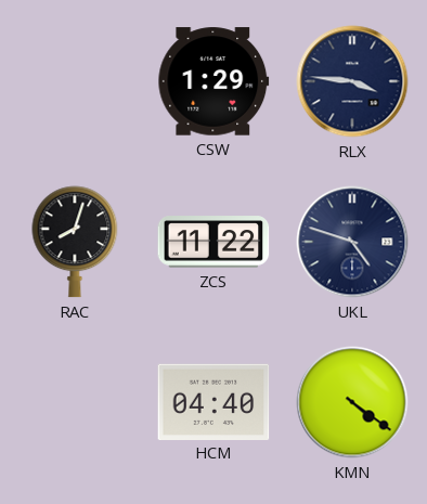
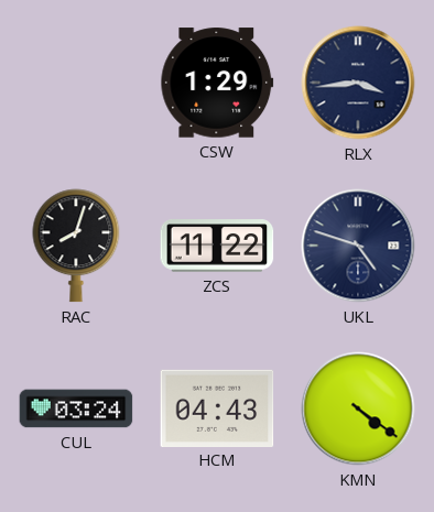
RLX: 3:46 -> 3:44 (358, 83)
CUL: none -> 03:24 (76, 408)
HCM: 04:40 -> 04:43 (217, 407)
